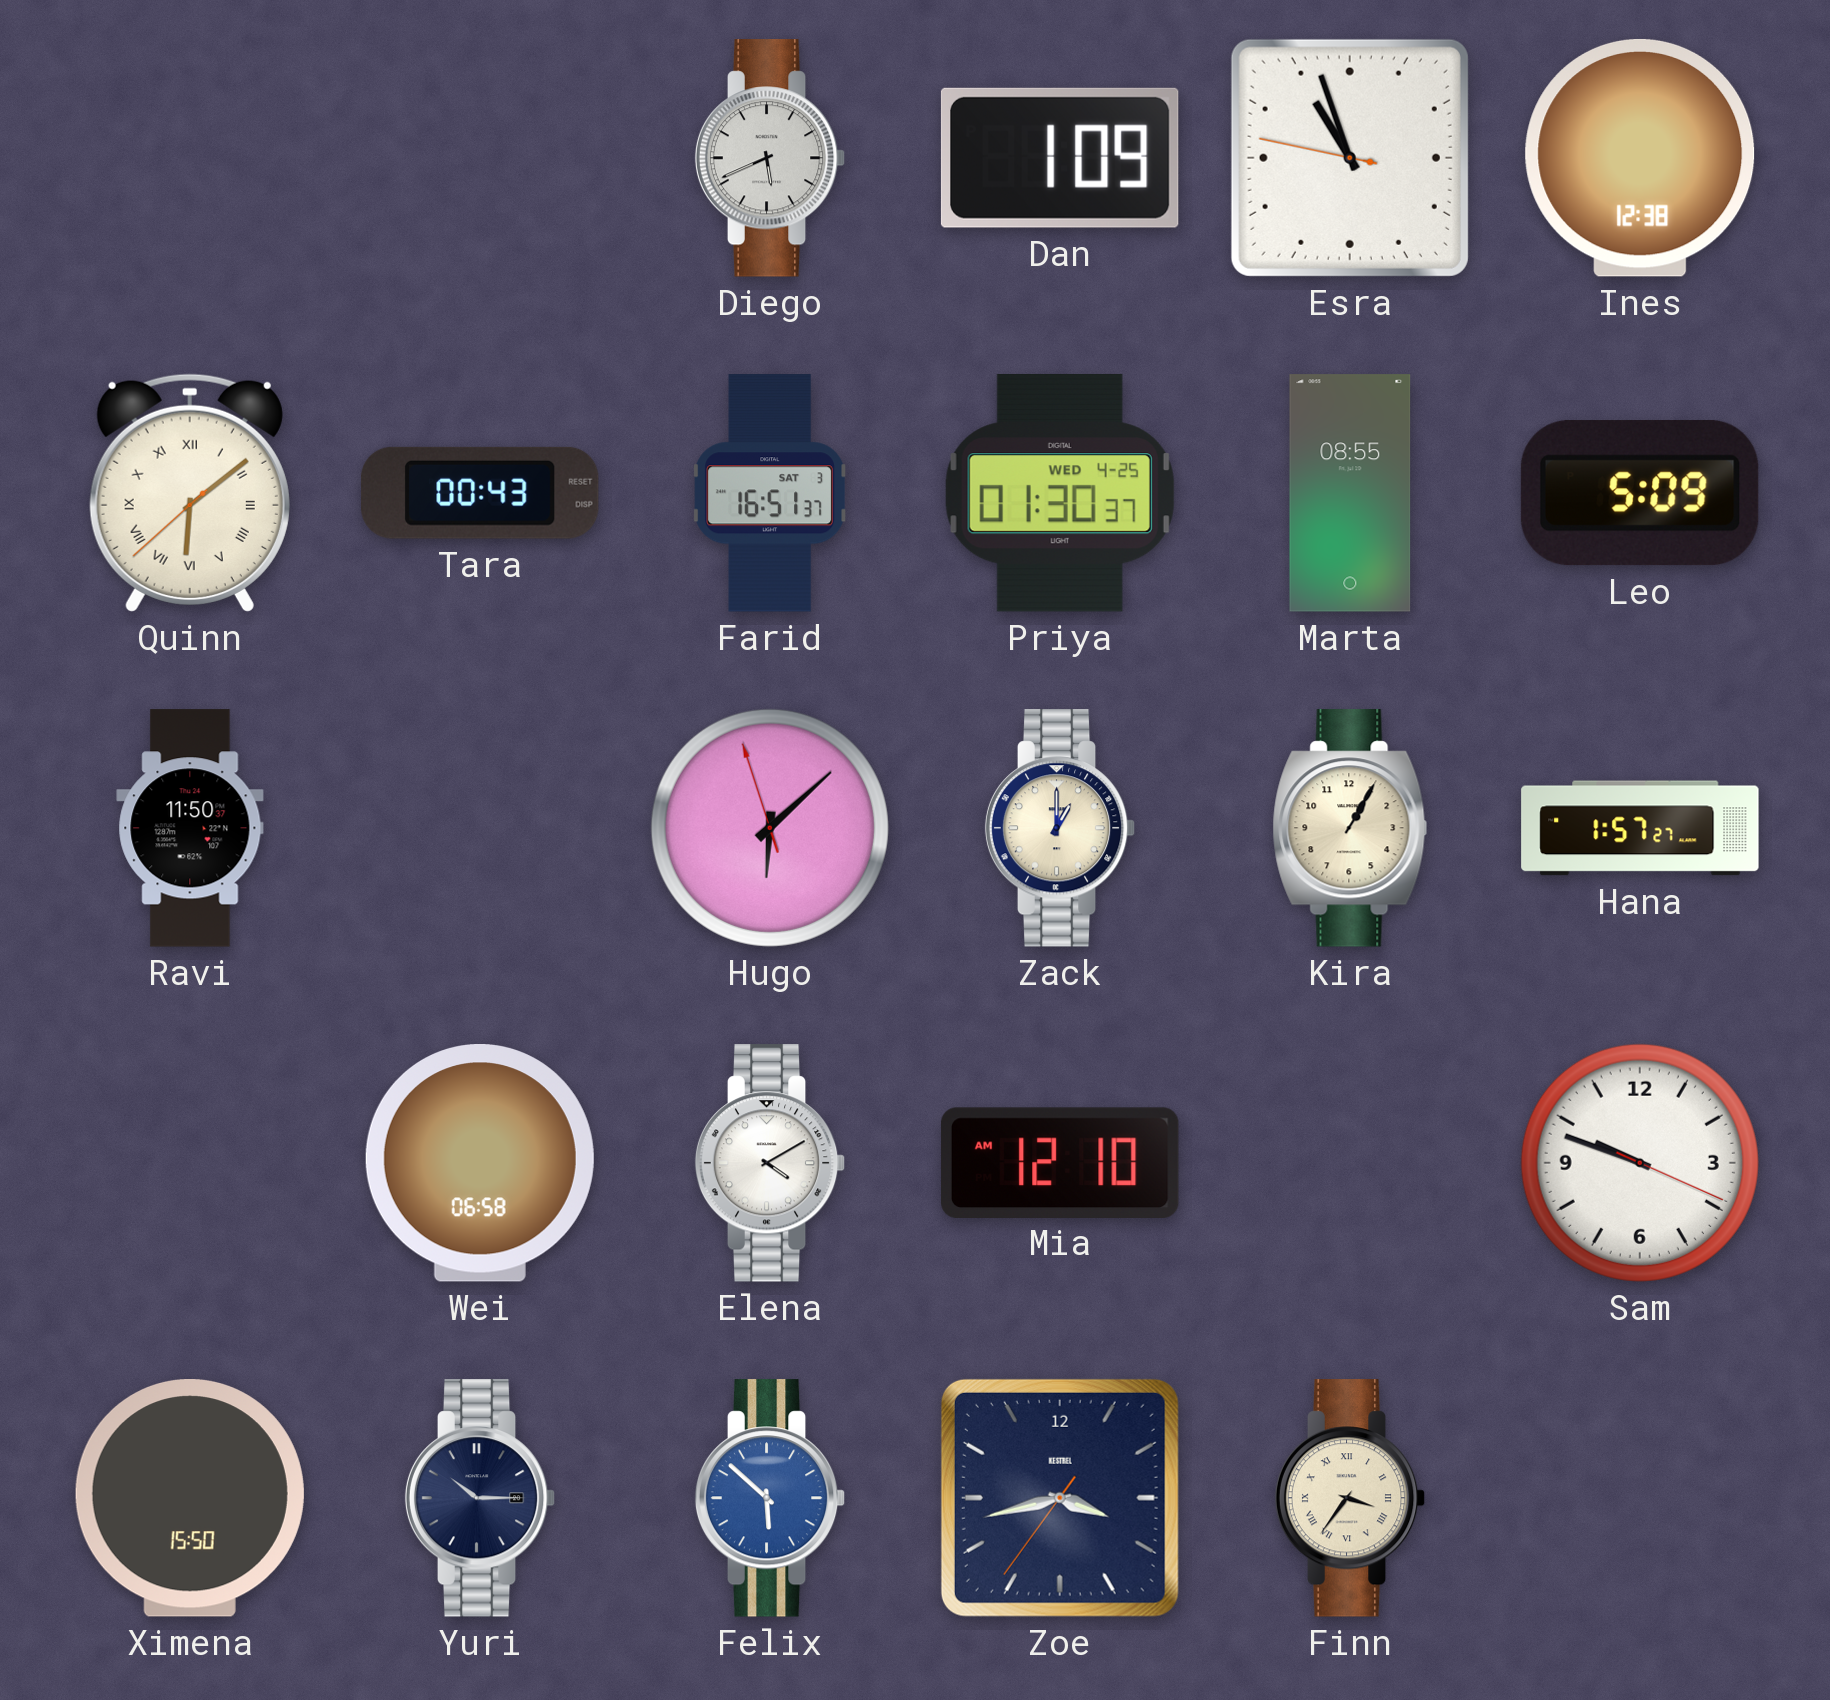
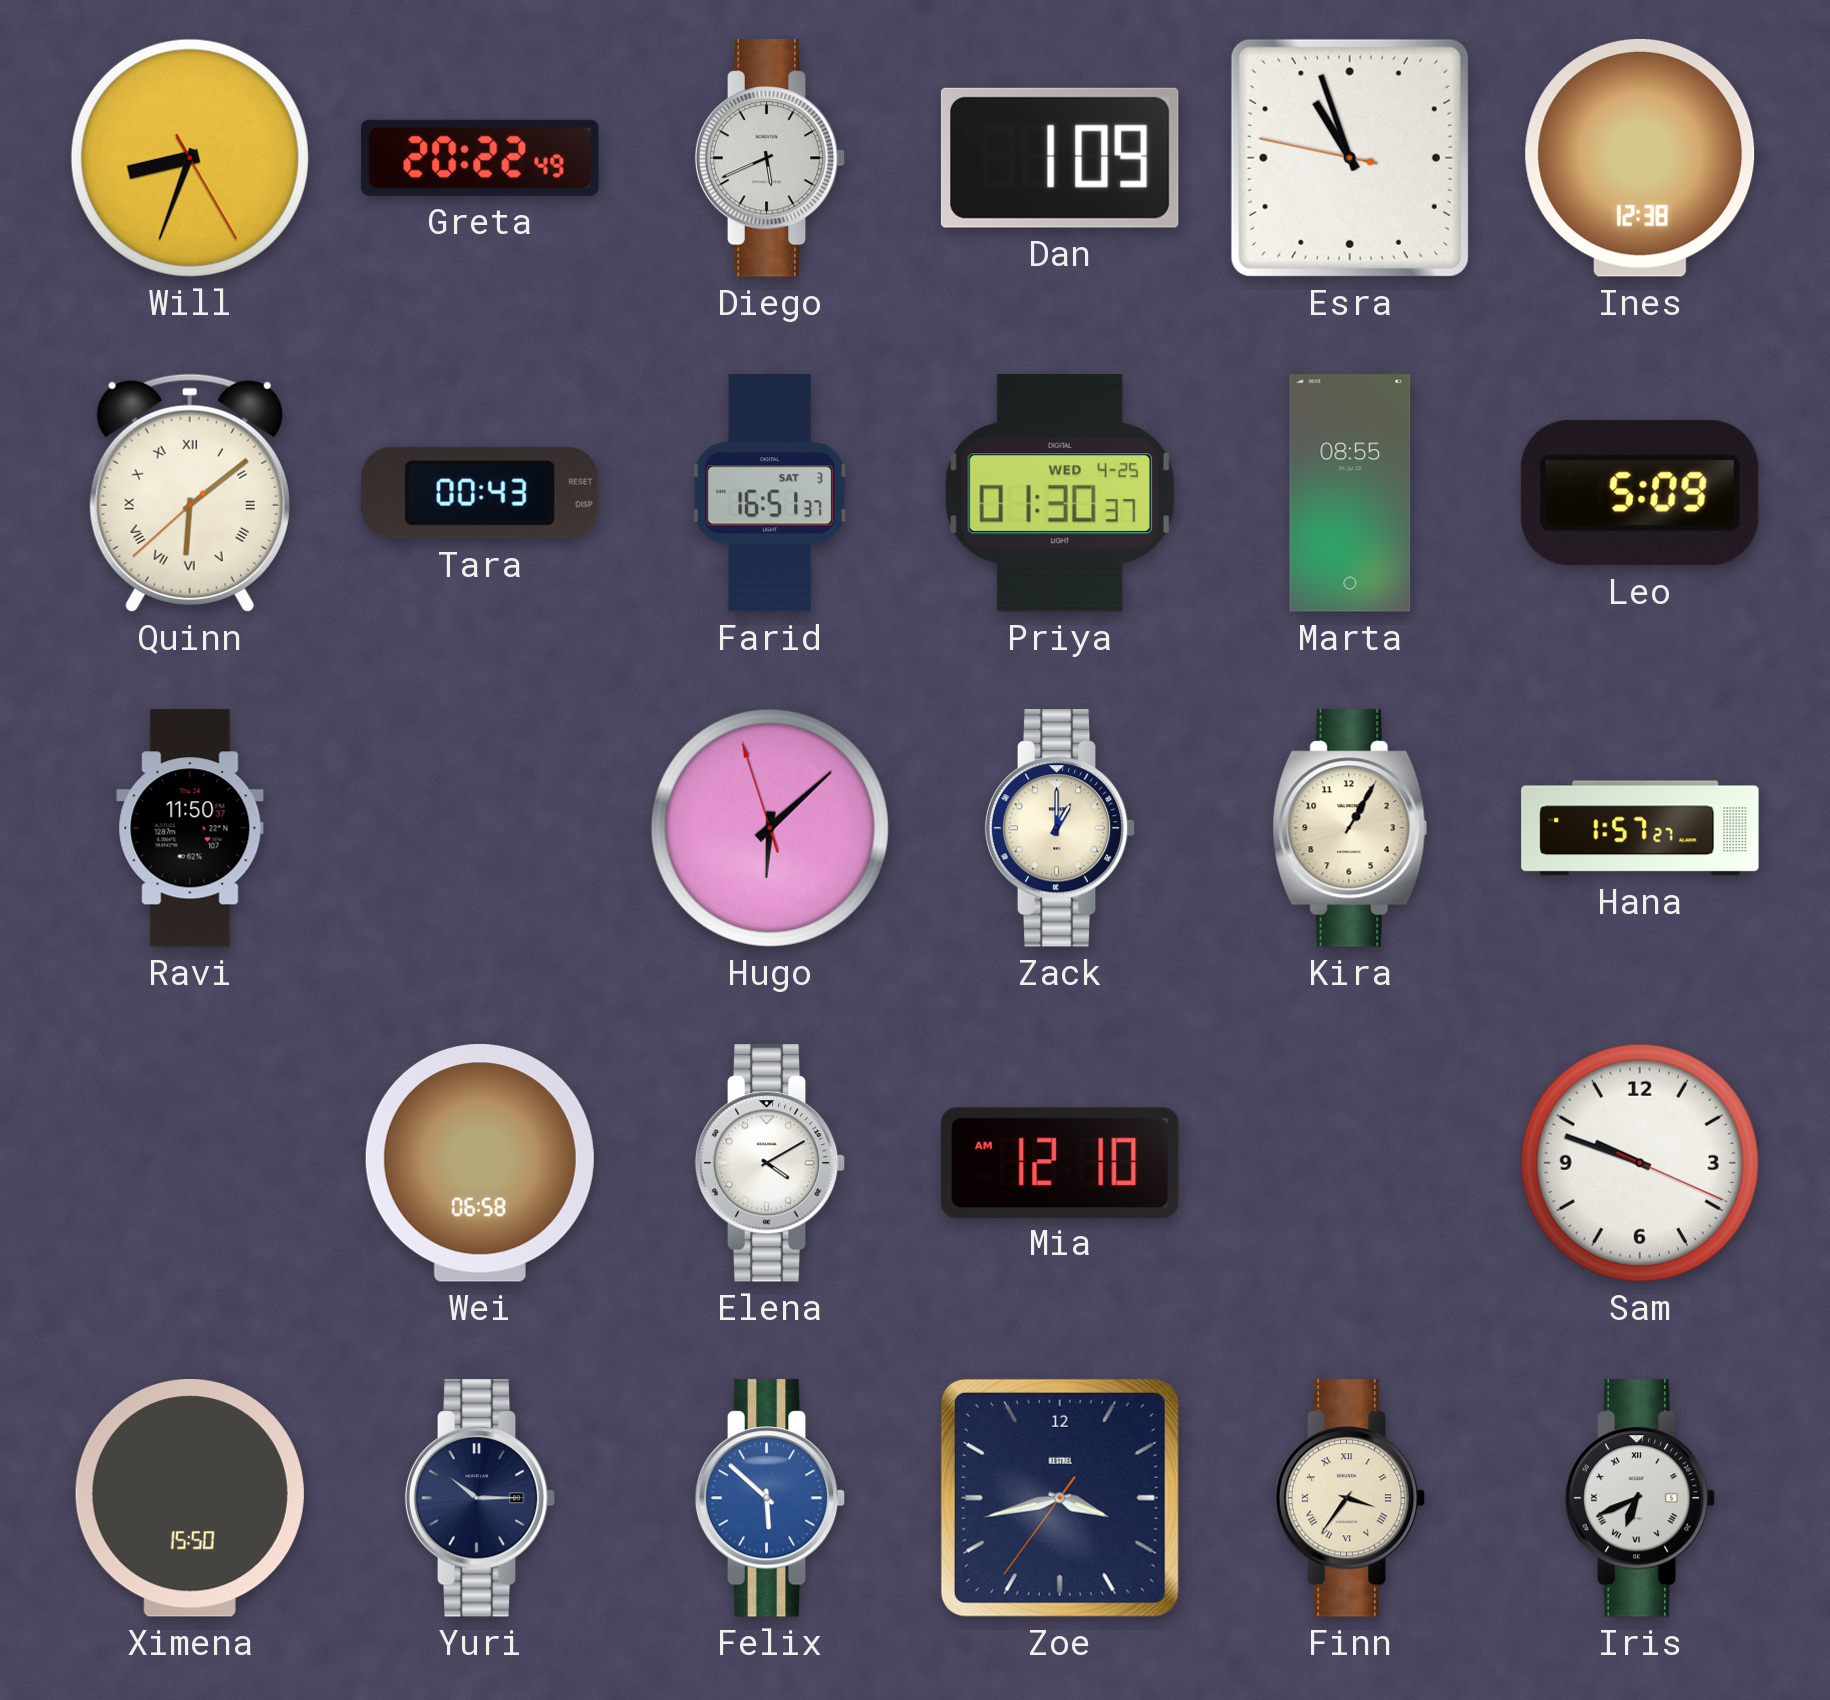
Will: none -> 8:33 (190, 158)
Greta: none -> 20:22 (480, 158)
Iris: none -> 6:41 (1640, 1498)
